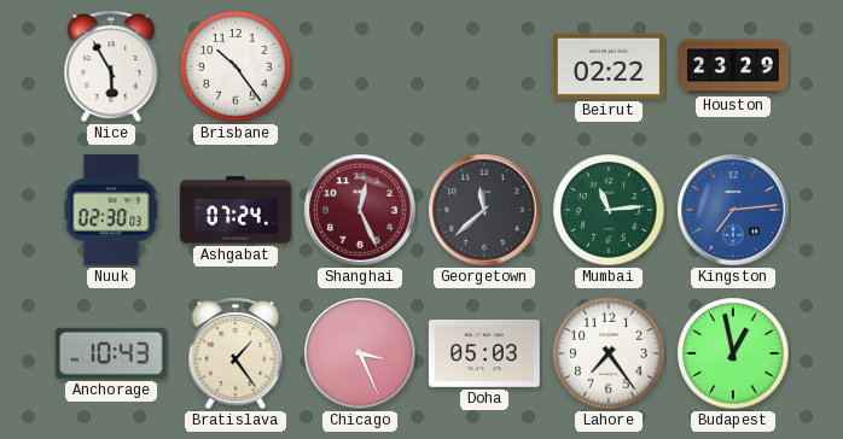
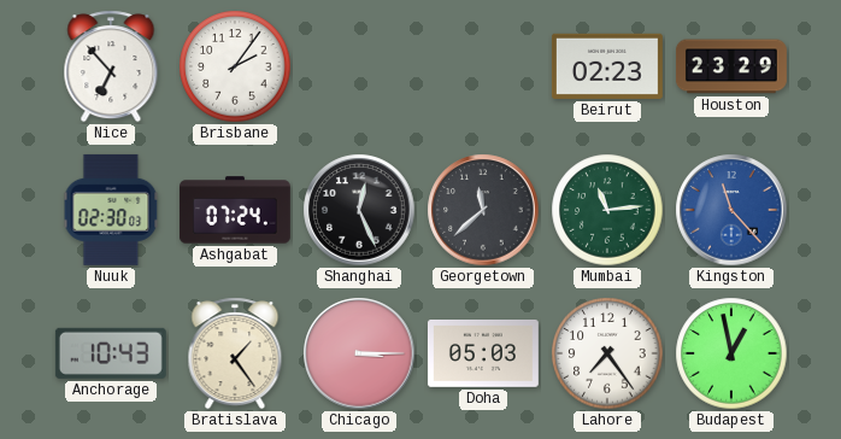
Nice: 5:55 -> 6:53 (111, 66)
Brisbane: 10:24 -> 2:06 (235, 66)
Beirut: 02:22 -> 02:23 (607, 66)
Shanghai dial: burgundy -> black (359, 210)
Kingston: 7:14 -> 11:23 (731, 210)
Chicago: 3:26 -> 3:15 (359, 353)
